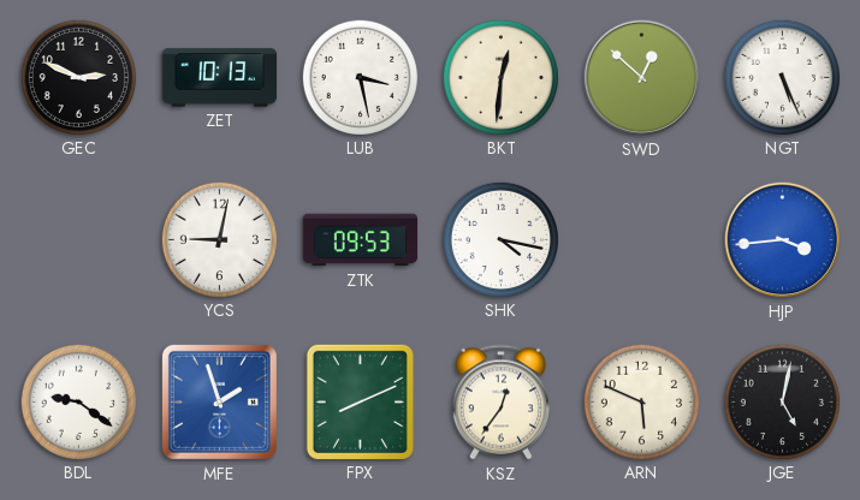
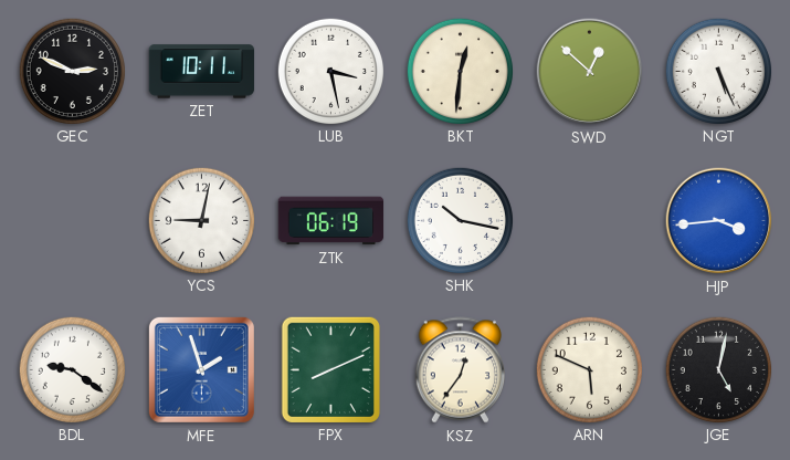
ZET: 10:13 -> 10:11 (202, 72)
ZTK: 09:53 -> 06:19 (331, 221)
SHK: 4:17 -> 10:17 (460, 220)
